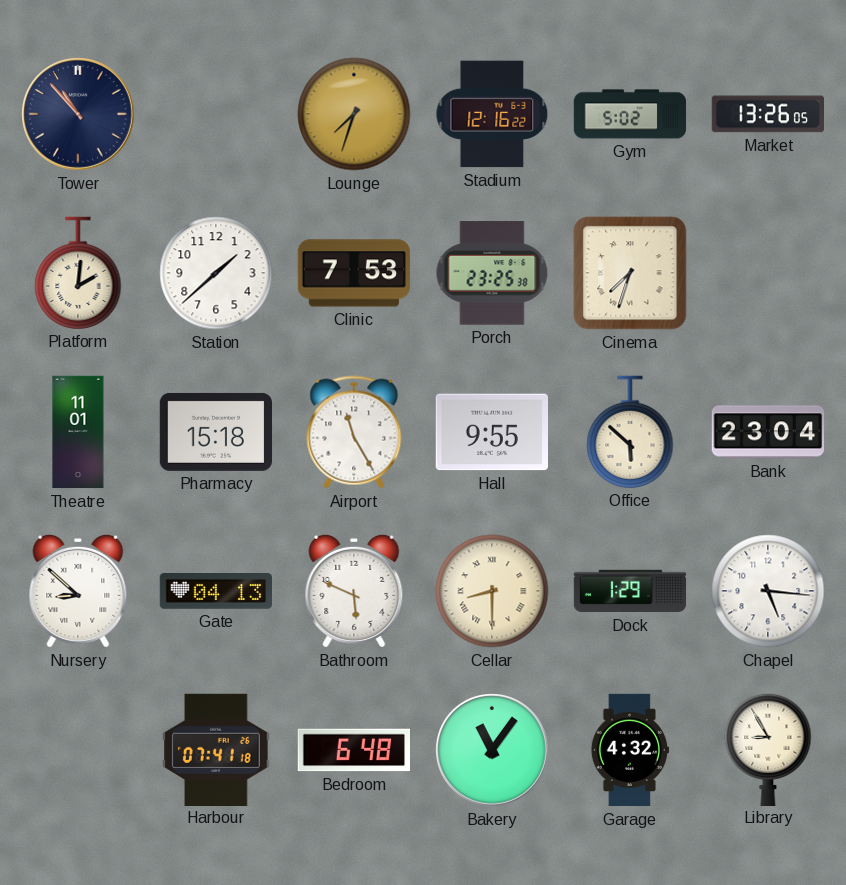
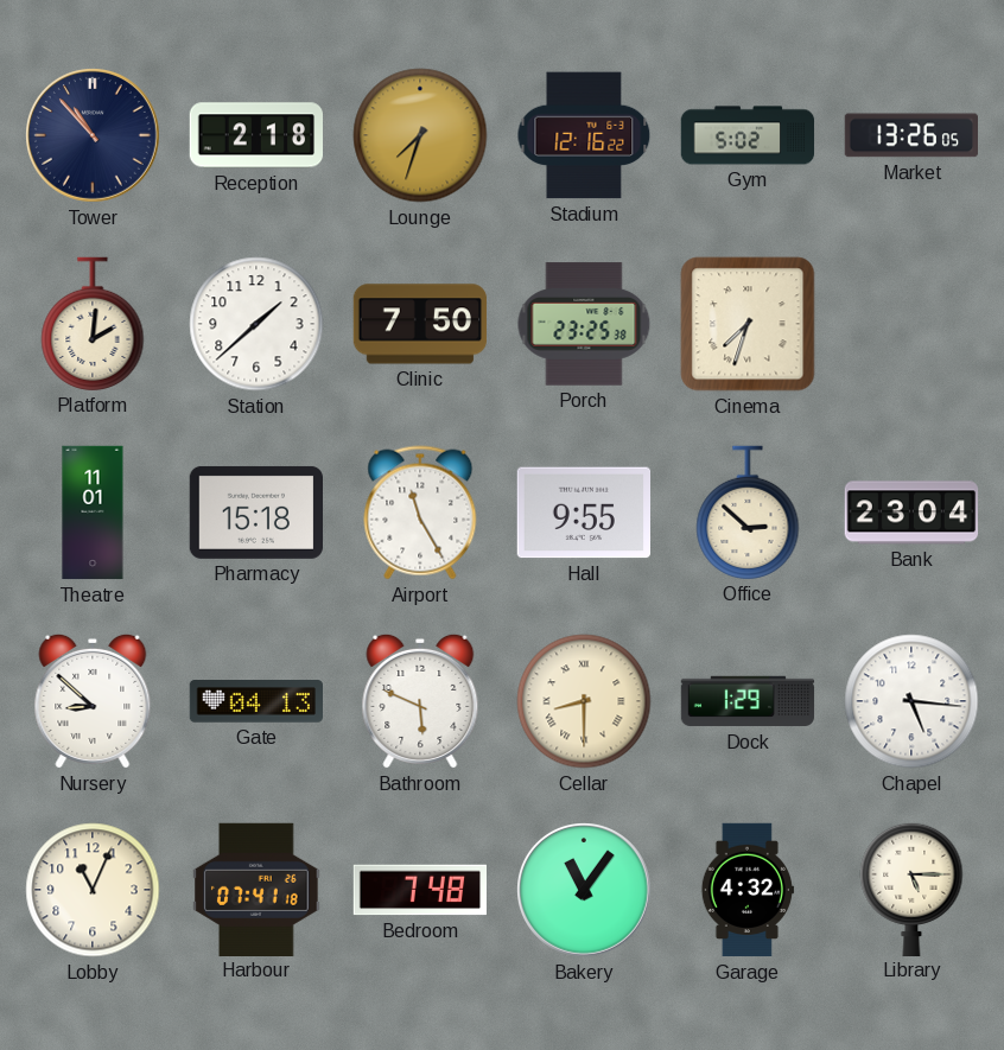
Reception: none -> 2:18 (255, 135)
Clinic: 7:53 -> 7:50 (420, 324)
Office: 5:52 -> 2:52 (748, 513)
Lobby: none -> 11:04 (93, 890)
Bedroom: 6:48 -> 7:48 (420, 890)
Library: 8:55 -> 5:15 (911, 889)
